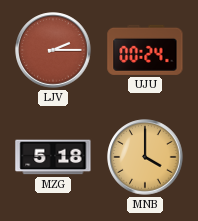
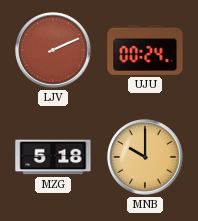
LJV: 2:15 -> 2:11 (53, 50)
MNB: 4:00 -> 10:00 (145, 157)
